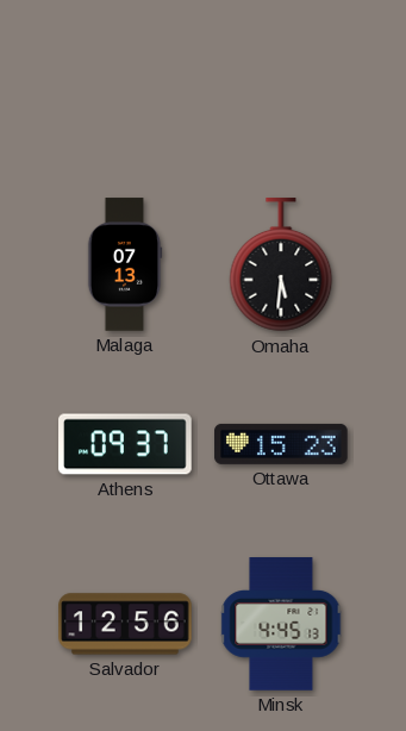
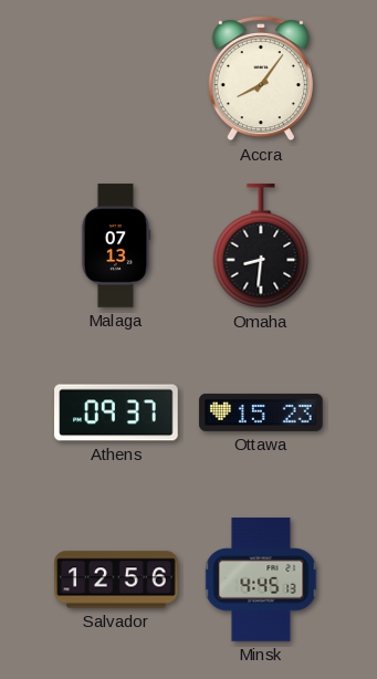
Accra: none -> 8:06 (261, 79)
Omaha: 5:31 -> 8:31 (261, 247)
